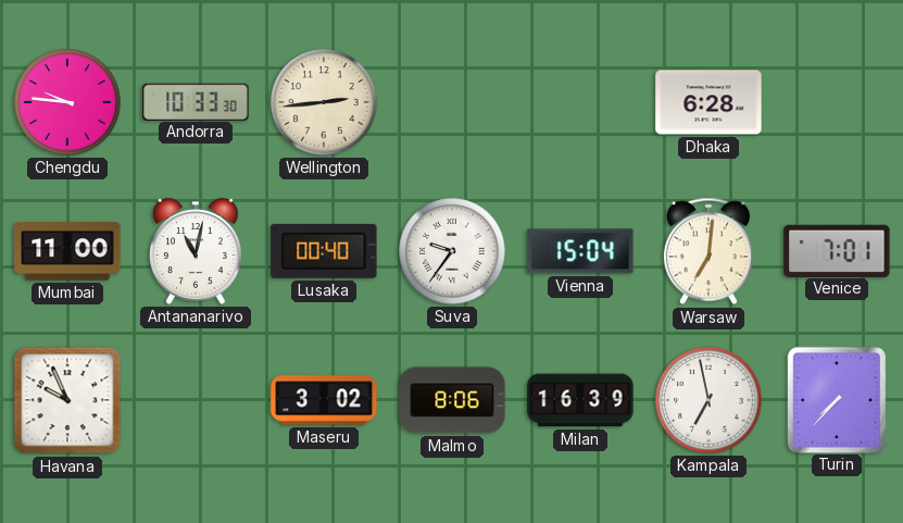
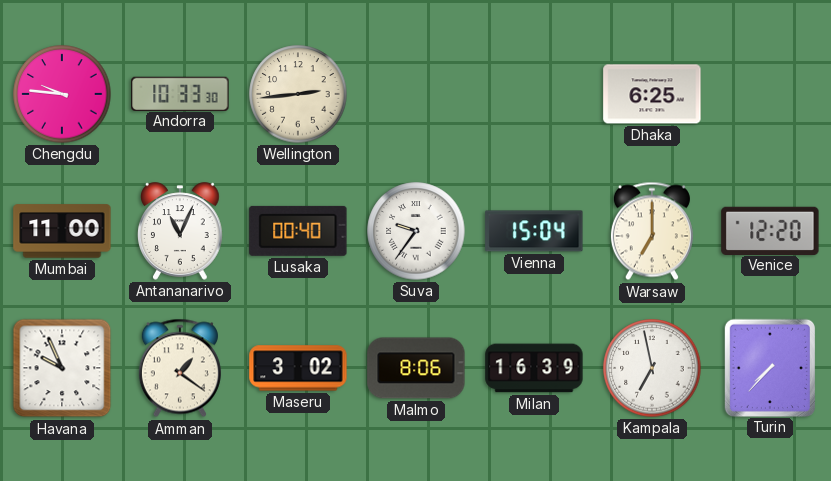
Dhaka: 6:28 -> 6:25 (652, 94)
Antananarivo: 11:02 -> 11:04 (181, 231)
Warsaw: 7:01 -> 7:00 (652, 231)
Venice: 7:01 -> 12:20 (770, 230)
Amman: none -> 1:21 (180, 368)
